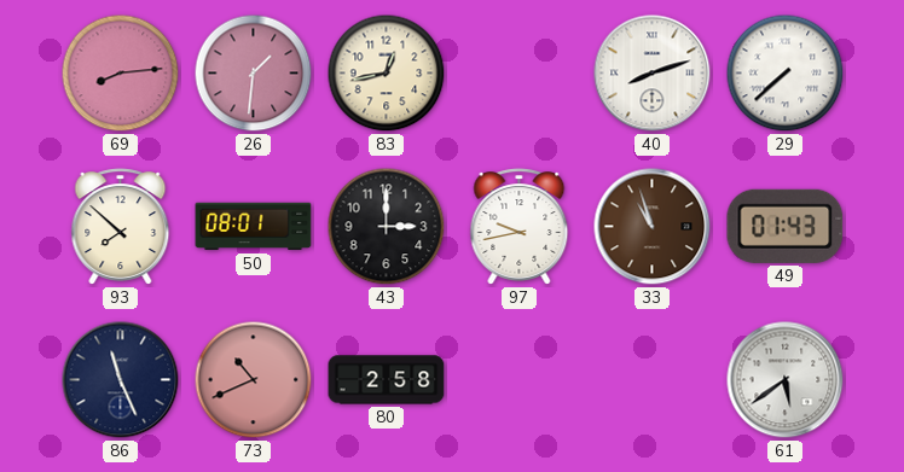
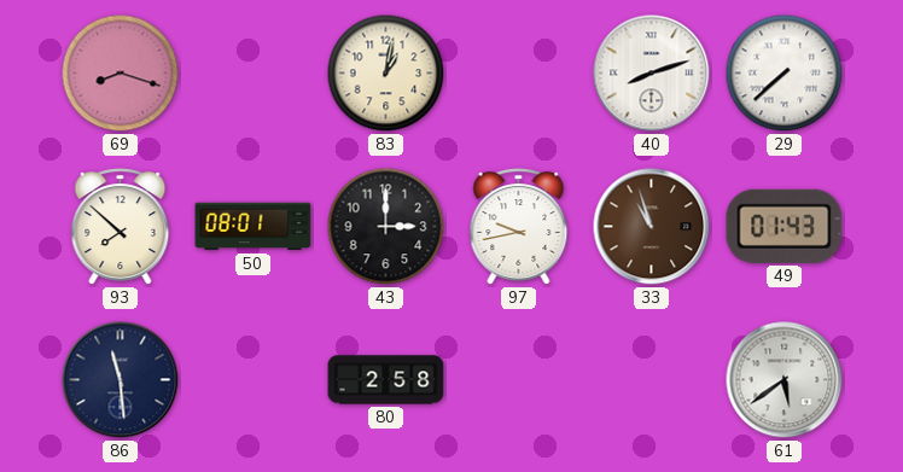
69: 8:14 -> 8:18 (121, 74)
26: 1:31 -> none (254, 74)
83: 12:43 -> 1:02 (386, 74)
86: 11:26 -> 11:29 (121, 380)
73: 10:41 -> none (254, 380)
